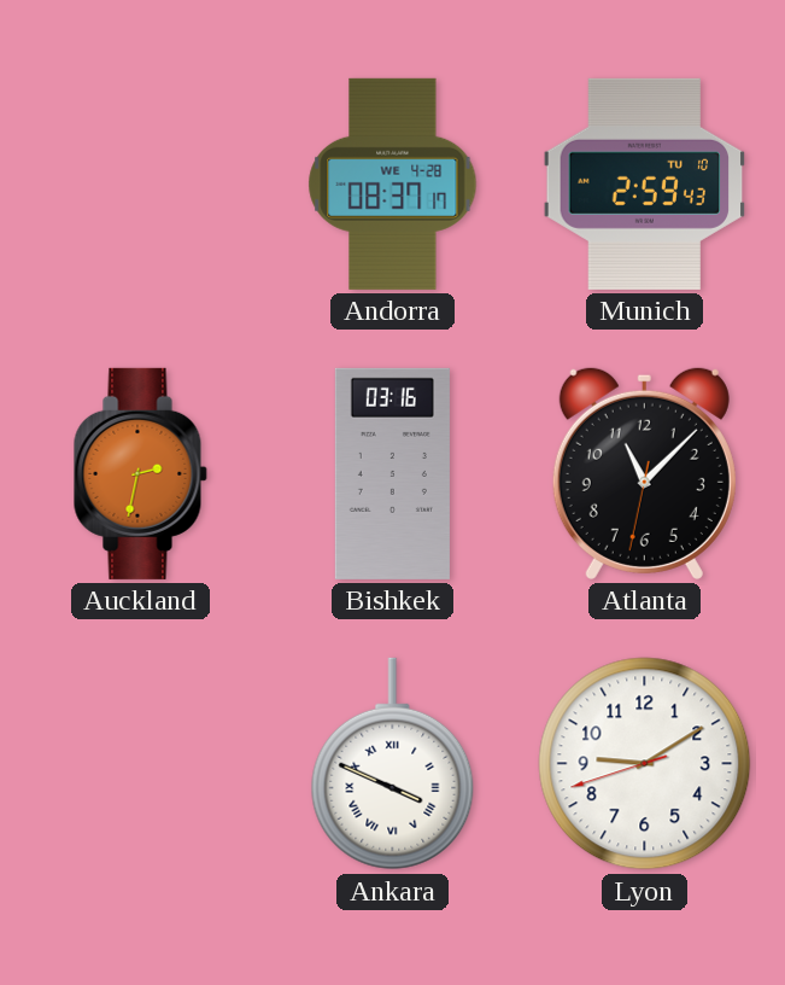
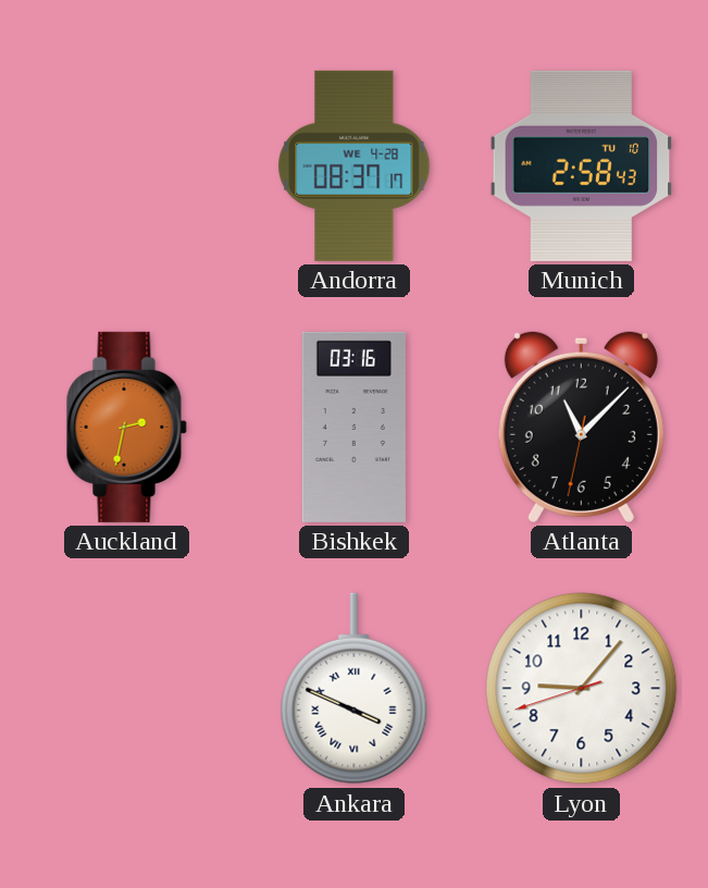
Munich: 2:59 -> 2:58 (582, 165)
Lyon: 9:09 -> 9:06 (582, 689)
